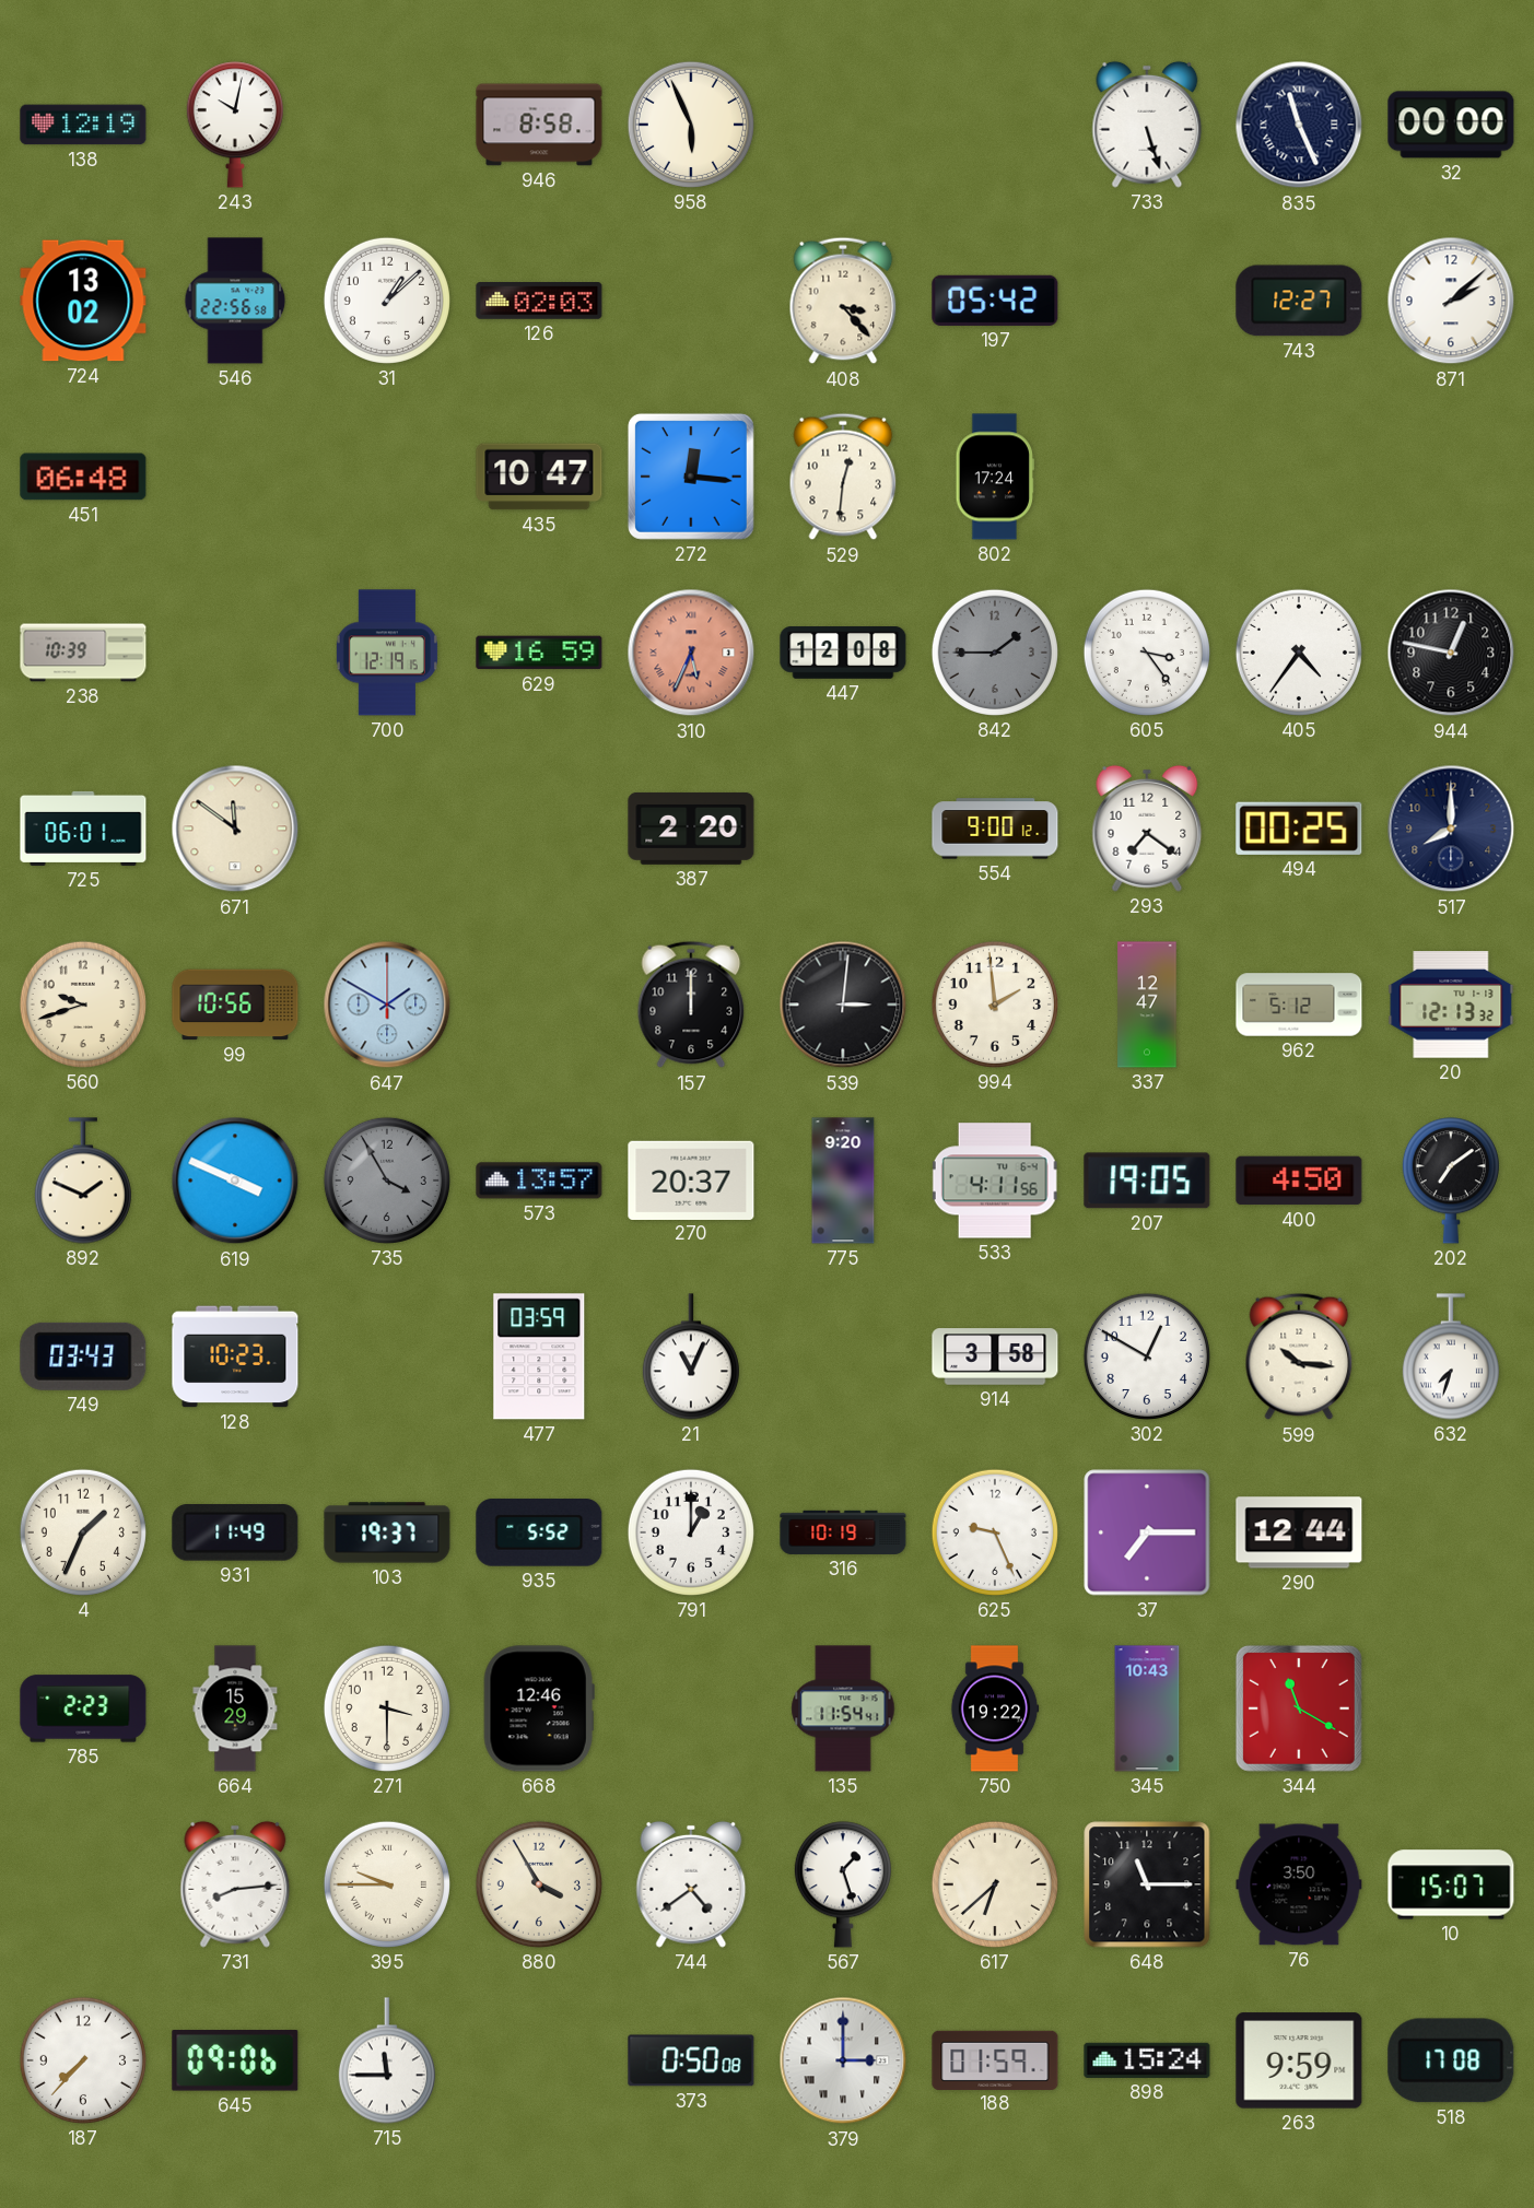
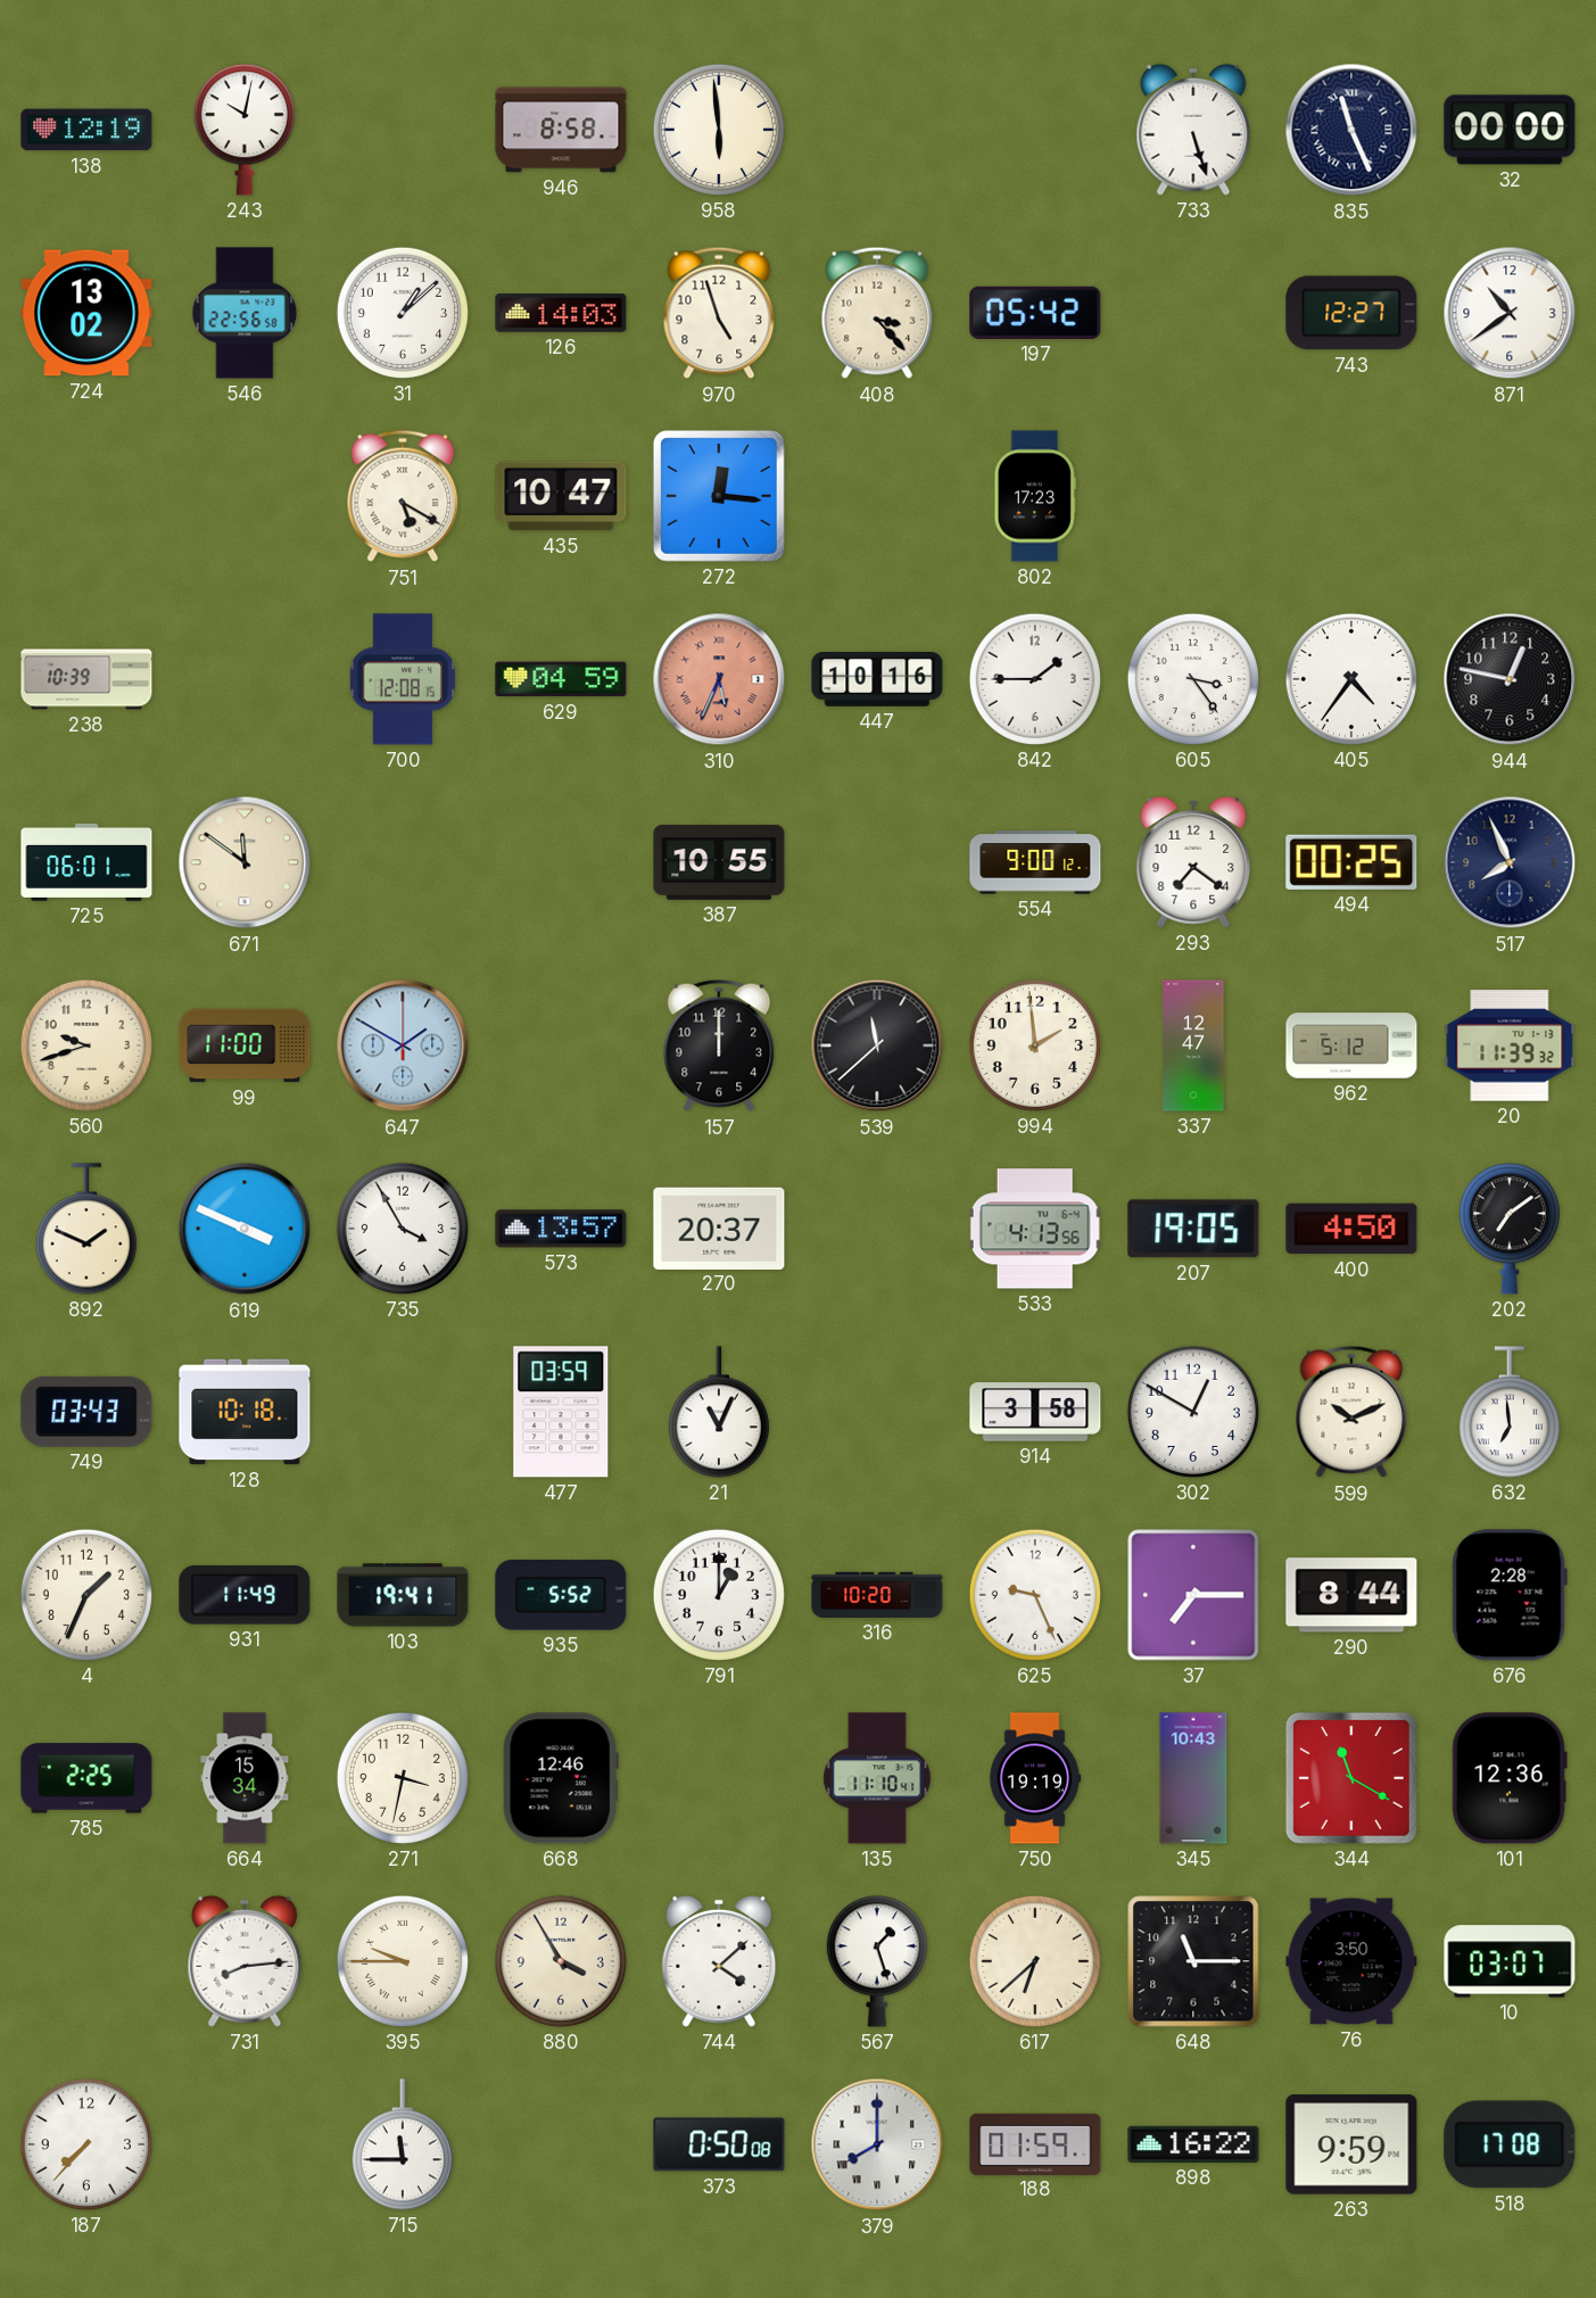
958: 5:56 -> 5:59 (719, 130)
126: 02:03 -> 14:03 (561, 313)
970: none -> 4:57 (719, 313)
871: 2:08 -> 10:39 (1510, 313)
451: 06:48 -> none (83, 477)
751: none -> 5:20 (403, 496)
529: 12:31 -> none (843, 477)
802: 17:24 -> 17:23 (1035, 496)
700: 12:19 -> 12:08 (403, 679)
629: 16:59 -> 04:59 (561, 679)
447: 12:08 -> 10:16 (877, 680)
842 dial: grey -> white (1035, 679)
387: 2:20 -> 10:55 (719, 862)
517: 8:00 -> 7:56 (1510, 862)
99: 10:56 -> 11:00 (245, 1045)
539: 3:01 -> 11:38 (877, 1045)
20: 12:13 -> 11:39 (1510, 1045)
735 dial: grey -> white (403, 1229)
775: 9:20 -> none (843, 1181)
533: 4:11 -> 4:13 (1035, 1229)
128: 10:23 -> 10:18 (245, 1412)
599: 10:16 -> 10:11 (1351, 1412)
632: 7:33 -> 6:59 (1510, 1412)
103: 19:37 -> 19:41 (403, 1595)
316: 10:19 -> 10:20 (877, 1595)
290: 12:44 -> 8:44 (1351, 1595)
676: none -> 2:28 (1510, 1595)
785: 2:23 -> 2:25 (86, 1778)
664: 15:29 -> 15:34 (245, 1778)
271: 3:30 -> 3:32 (403, 1778)
135: 11:54 -> 11:10 (877, 1778)
750: 19:22 -> 19:19 (1035, 1778)
101: none -> 12:36 (1510, 1778)
744: 4:39 -> 4:08 (719, 1961)
10: 15:07 -> 03:07 (1510, 1961)
645: 09:06 -> none (235, 2060)
379: 3:00 -> 8:00 (877, 2144)
898: 15:24 -> 16:22 (1193, 2144)
